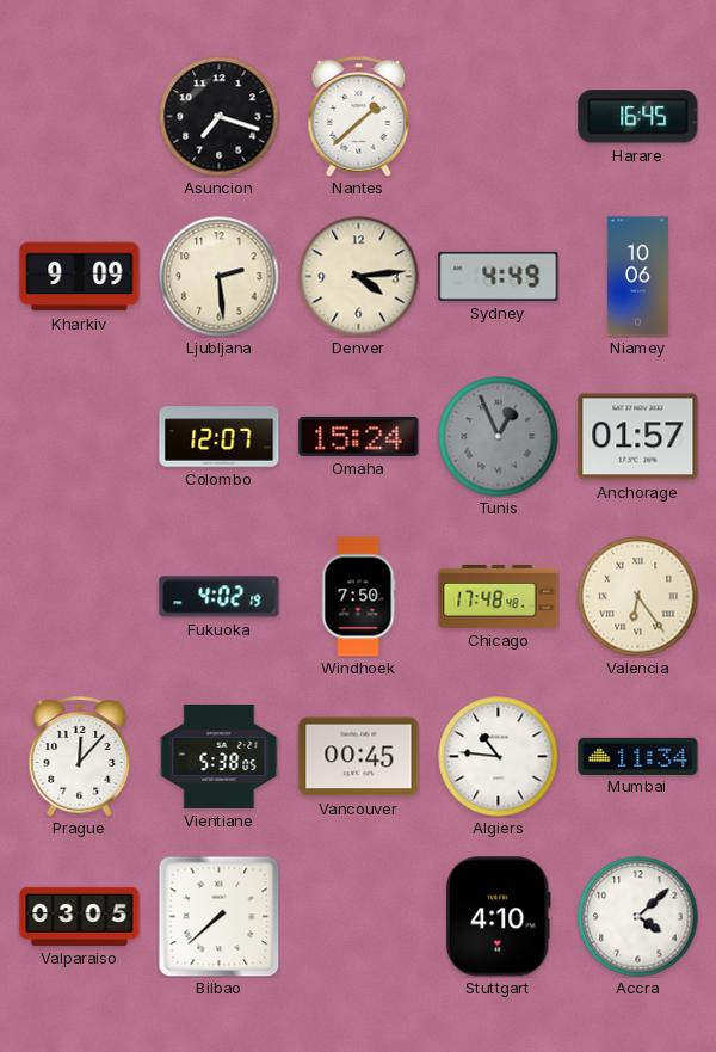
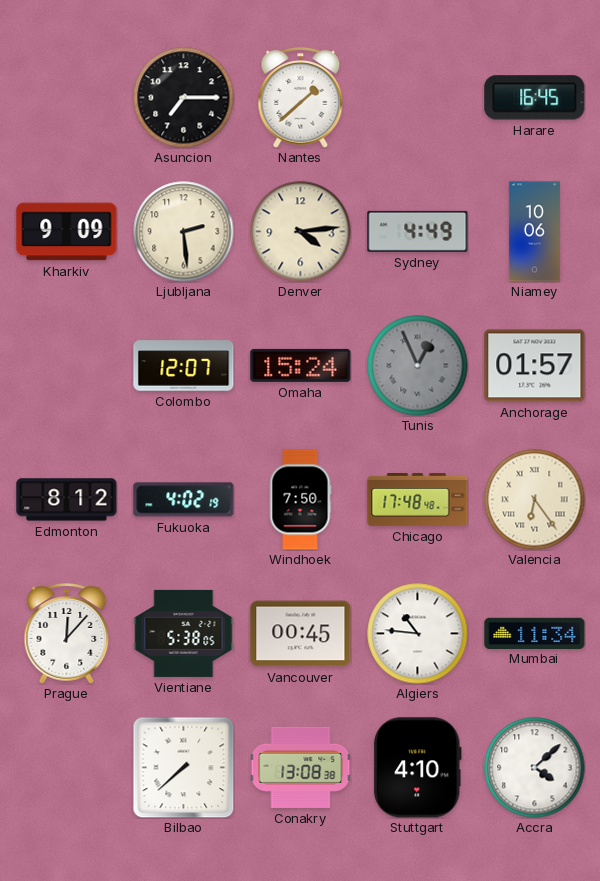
Asuncion: 7:18 -> 7:15 (184, 98)
Edmonton: none -> 8:12 (67, 500)
Valparaiso: 03:05 -> none (80, 916)
Conakry: none -> 13:08 (300, 767)
